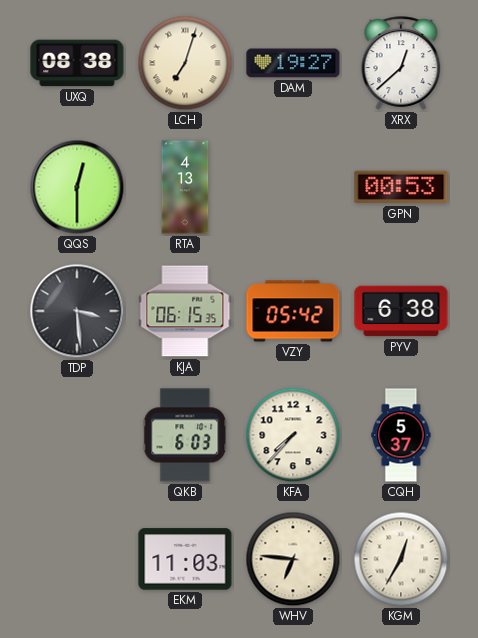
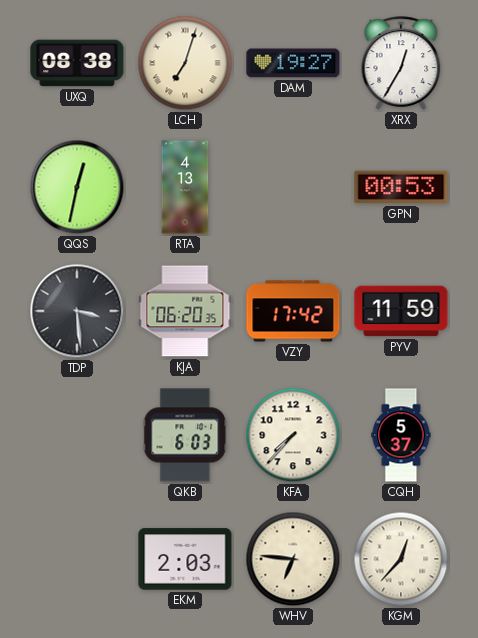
XRX: 12:38 -> 12:35 (401, 63)
QQS: 12:30 -> 12:32 (77, 187)
KJA: 06:15 -> 06:20 (185, 311)
VZY: 05:42 -> 17:42 (293, 311)
PYV: 6:38 -> 11:59 (401, 311)
EKM: 11:03 -> 2:03 (185, 559)
KGM: 12:35 -> 12:37 (401, 559)
